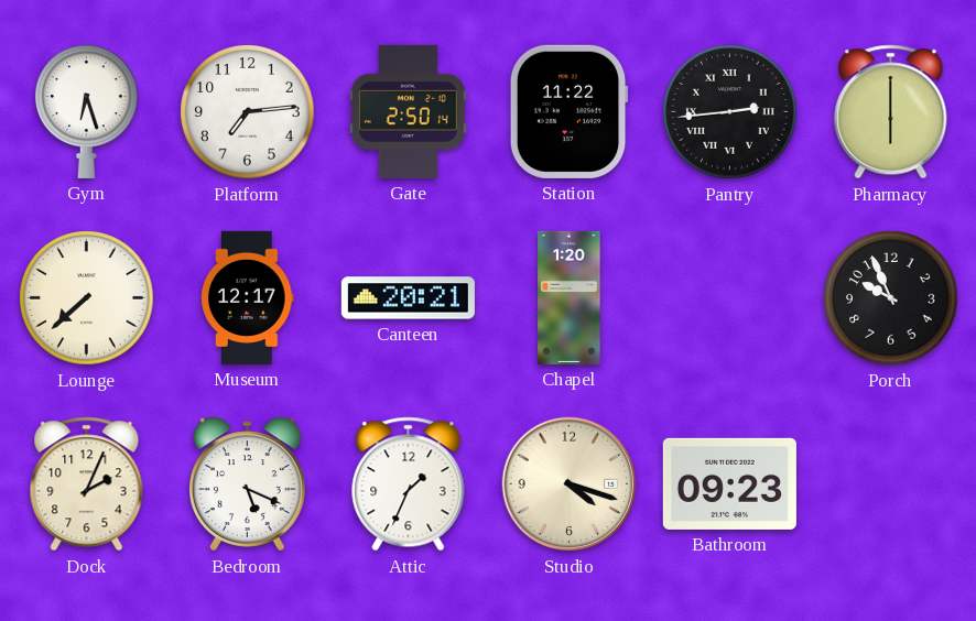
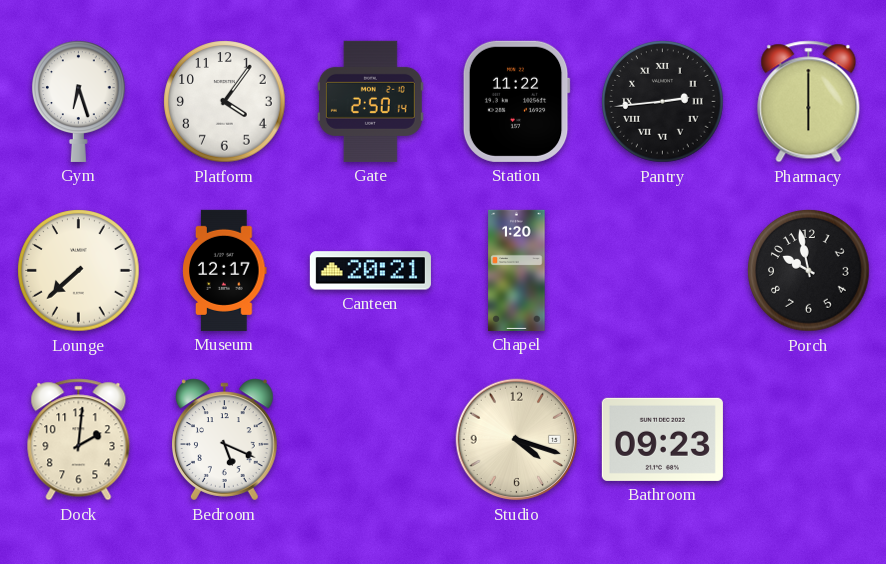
Platform: 7:14 -> 4:06 (225, 102)
Porch: 9:56 -> 9:58 (809, 271)
Dock: 2:04 -> 2:01 (79, 440)
Attic: 1:34 -> none (409, 484)
